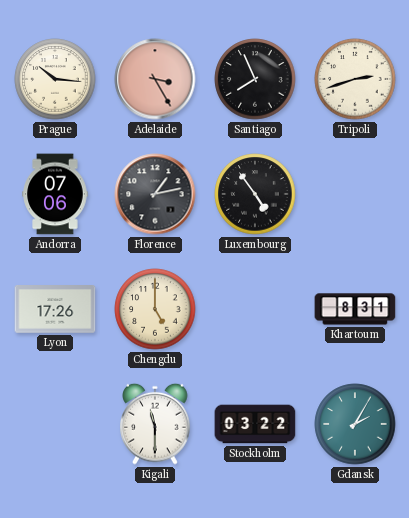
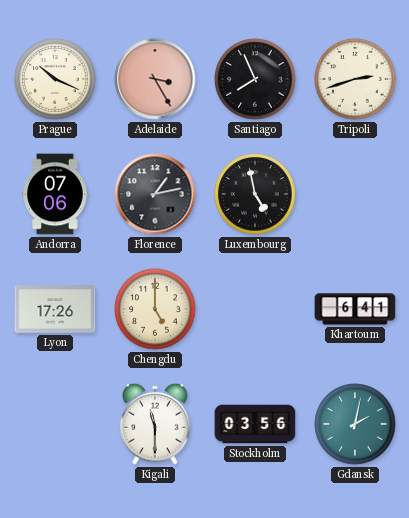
Prague: 10:16 -> 10:19 (55, 79)
Luxembourg: 4:54 -> 4:58 (255, 194)
Khartoum: 8:31 -> 6:41 (355, 309)
Stockholm: 03:22 -> 03:56 (255, 424)
Gdansk: 2:05 -> 2:02 (355, 424)
